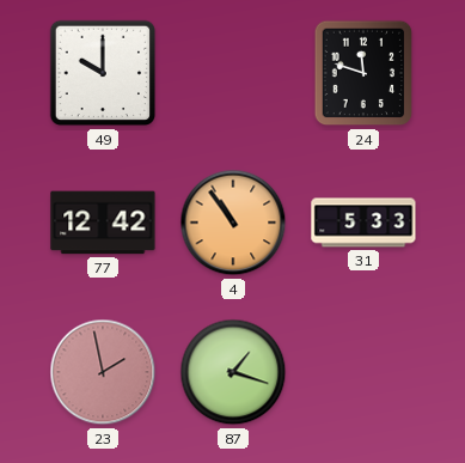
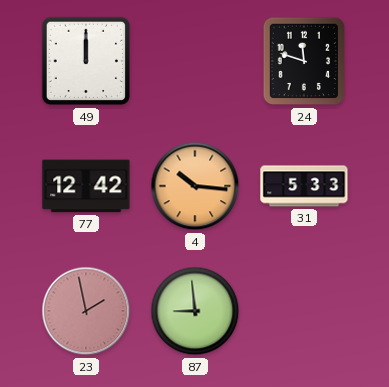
49: 10:00 -> 12:00 (86, 61)
4: 10:54 -> 10:16 (195, 186)
87: 1:18 -> 8:59 (195, 311)
